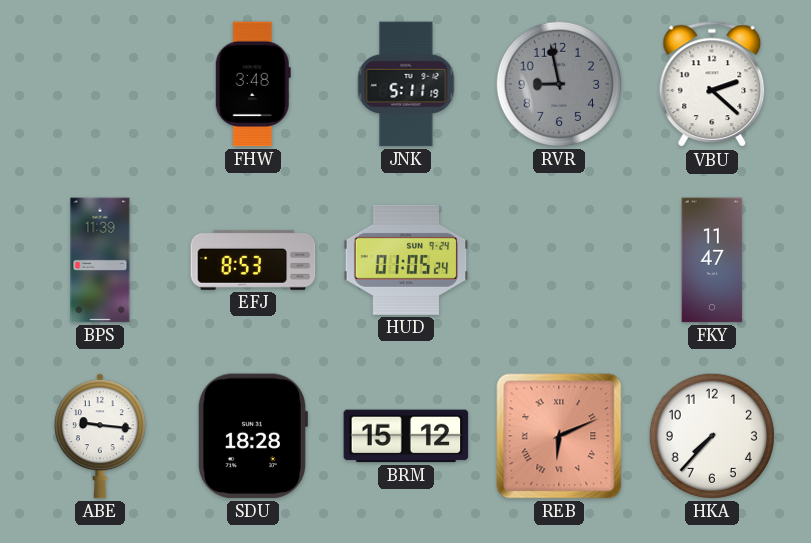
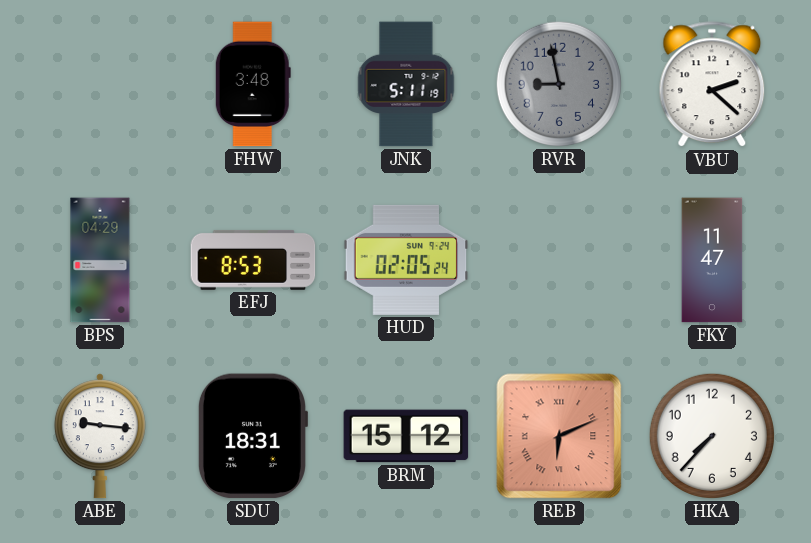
BPS: 11:39 -> 04:29 (100, 260)
HUD: 01:05 -> 02:05 (406, 260)
SDU: 18:28 -> 18:31 (252, 436)
